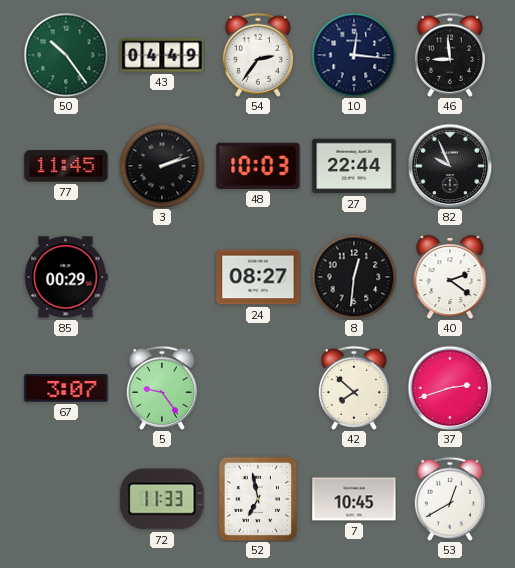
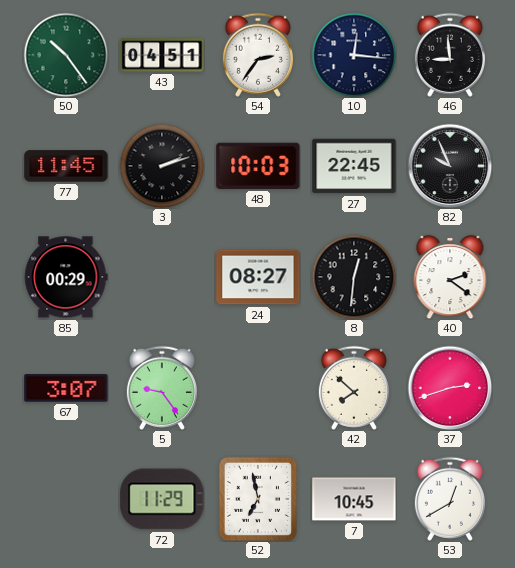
43: 04:49 -> 04:51 (162, 55)
27: 22:44 -> 22:45 (354, 166)
72: 11:33 -> 11:29 (162, 499)
